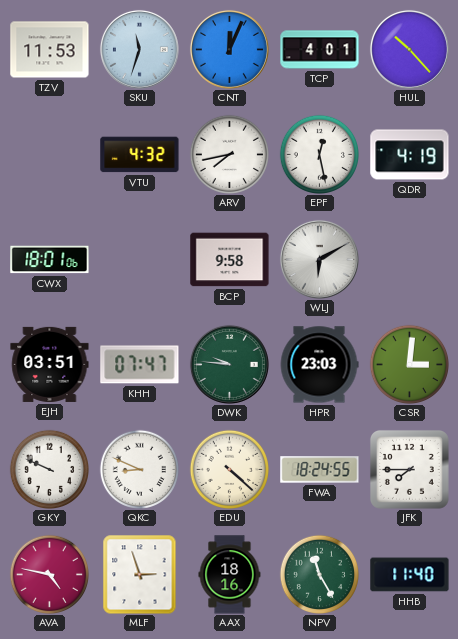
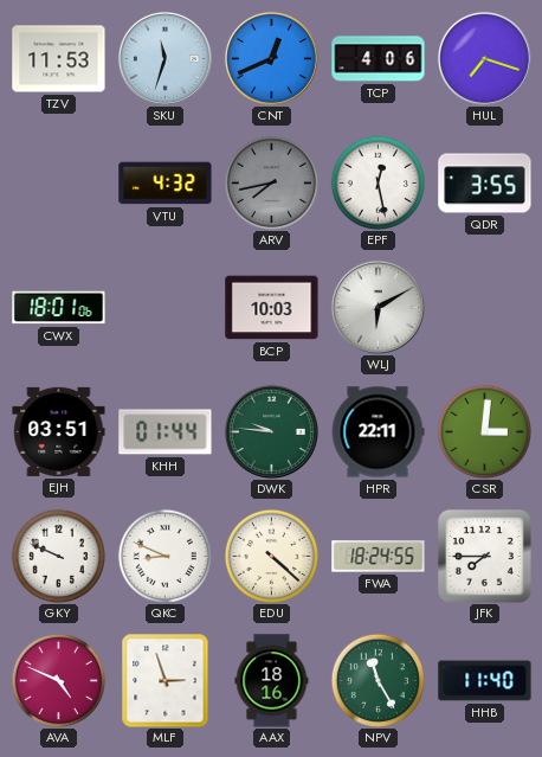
CNT: 12:04 -> 12:41 (271, 58)
TCP: 4:01 -> 4:06 (379, 59)
HUL: 10:23 -> 7:18 (484, 58)
ARV dial: white -> grey (271, 182)
QDR: 4:19 -> 3:55 (485, 184)
BCP: 9:58 -> 10:03 (272, 308)
KHH: 07:47 -> 01:44 (166, 432)
HPR: 23:03 -> 22:11 (378, 432)
AVA: 4:47 -> 4:49 (58, 680)
